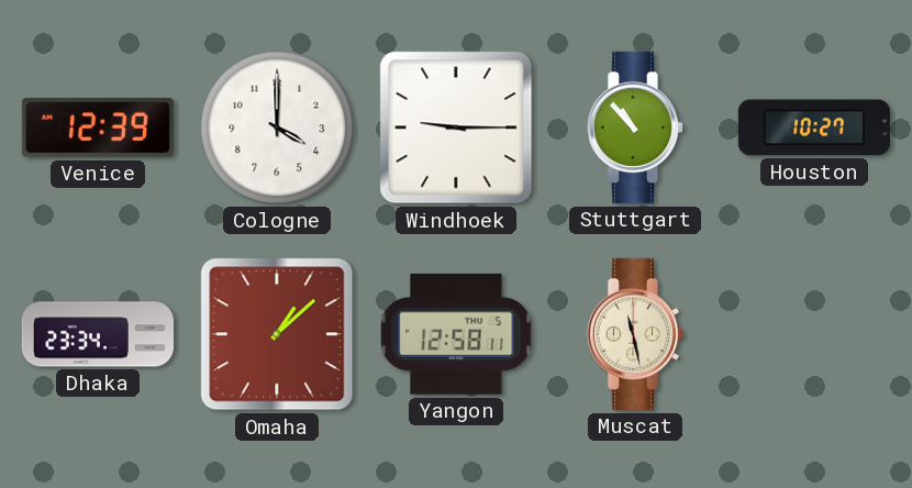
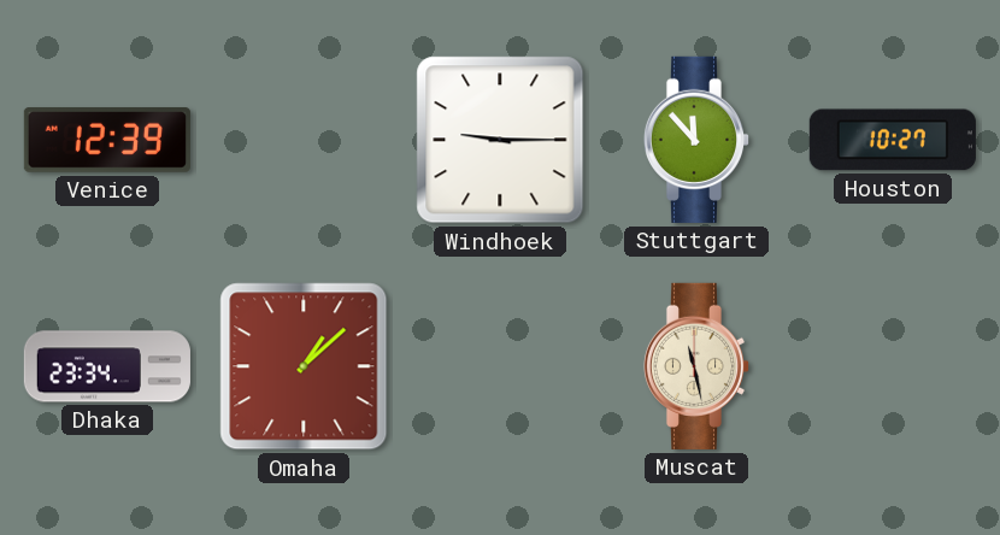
Cologne: 4:00 -> none (277, 127)
Stuttgart: 10:53 -> 11:53 (696, 140)
Yangon: 12:58 -> none (456, 334)
